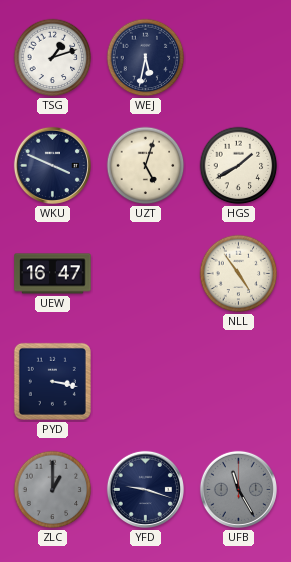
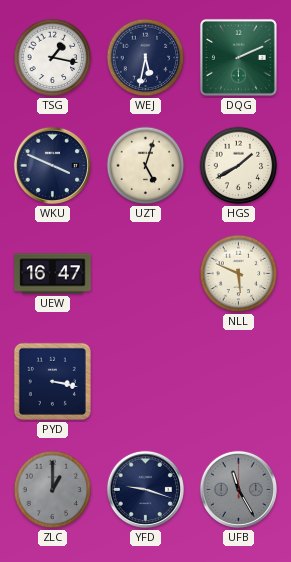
TSG: 1:12 -> 1:17 (53, 58)
DQG: none -> 2:11 (238, 57)
NLL: 4:54 -> 5:49 (239, 274)
